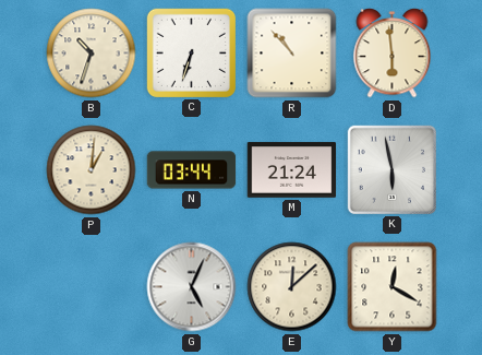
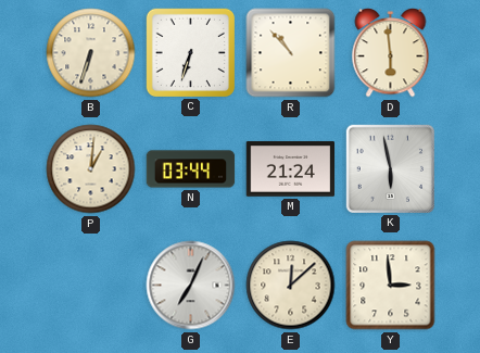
B: 10:33 -> 6:33 (91, 53)
G: 5:04 -> 7:04 (191, 286)
Y: 12:20 -> 2:59 (391, 286)
